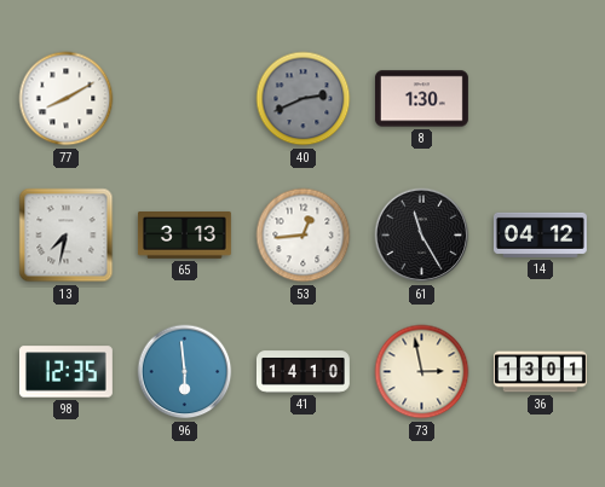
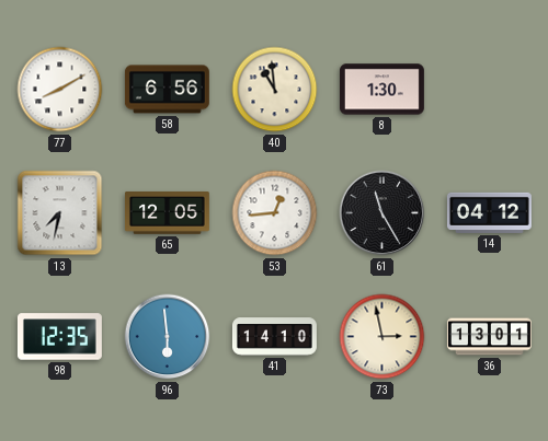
58: none -> 6:56 (167, 90)
40: 2:41 -> 10:59 (275, 90)
40 dial: grey -> cream (275, 90)
65: 3:13 -> 12:05 (167, 213)
